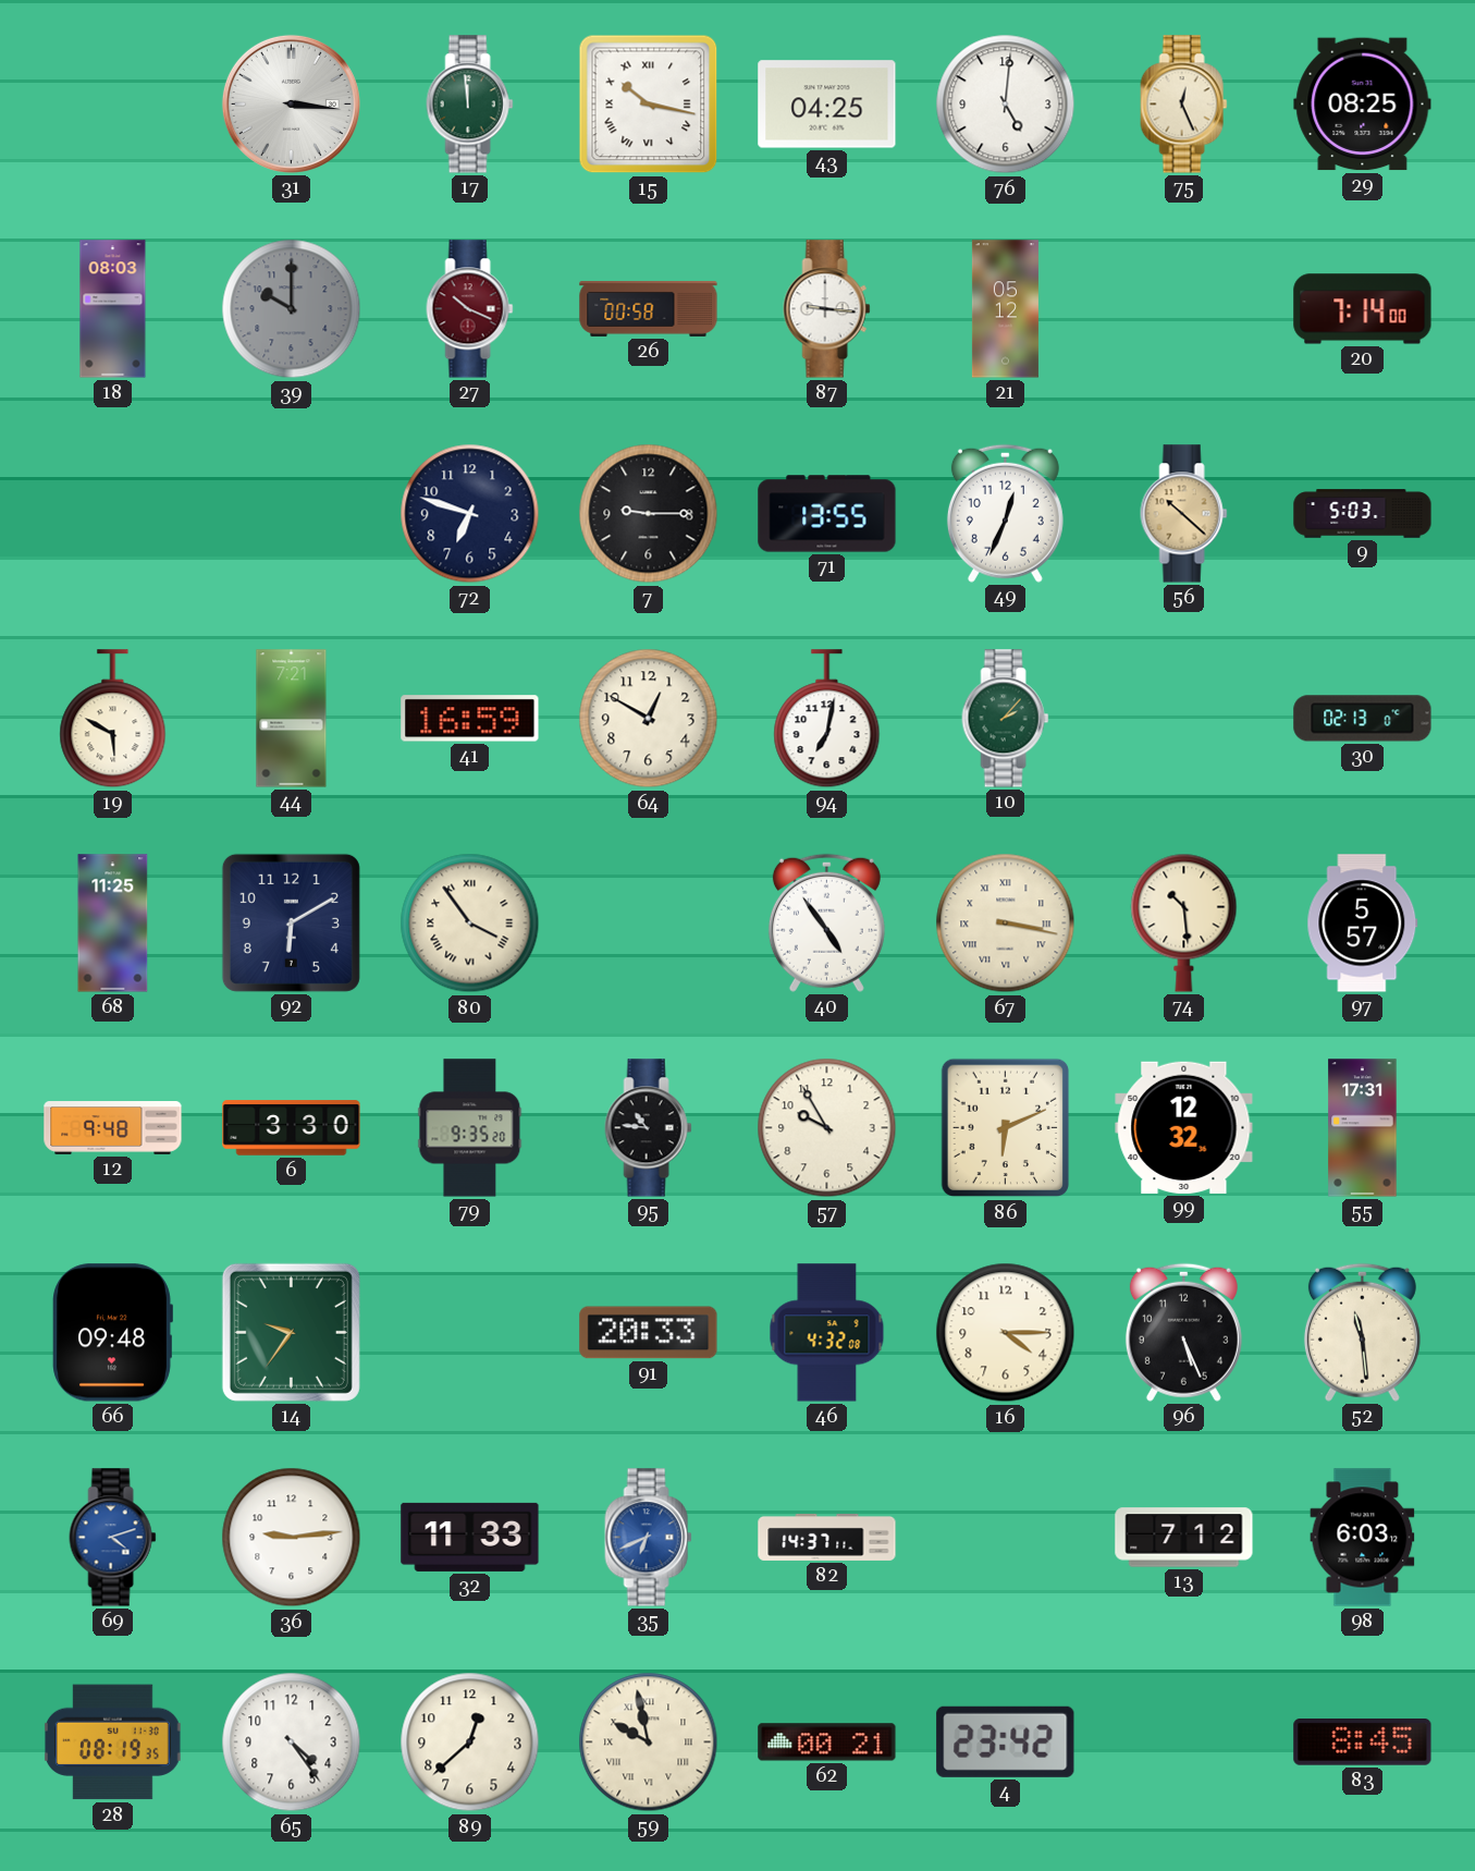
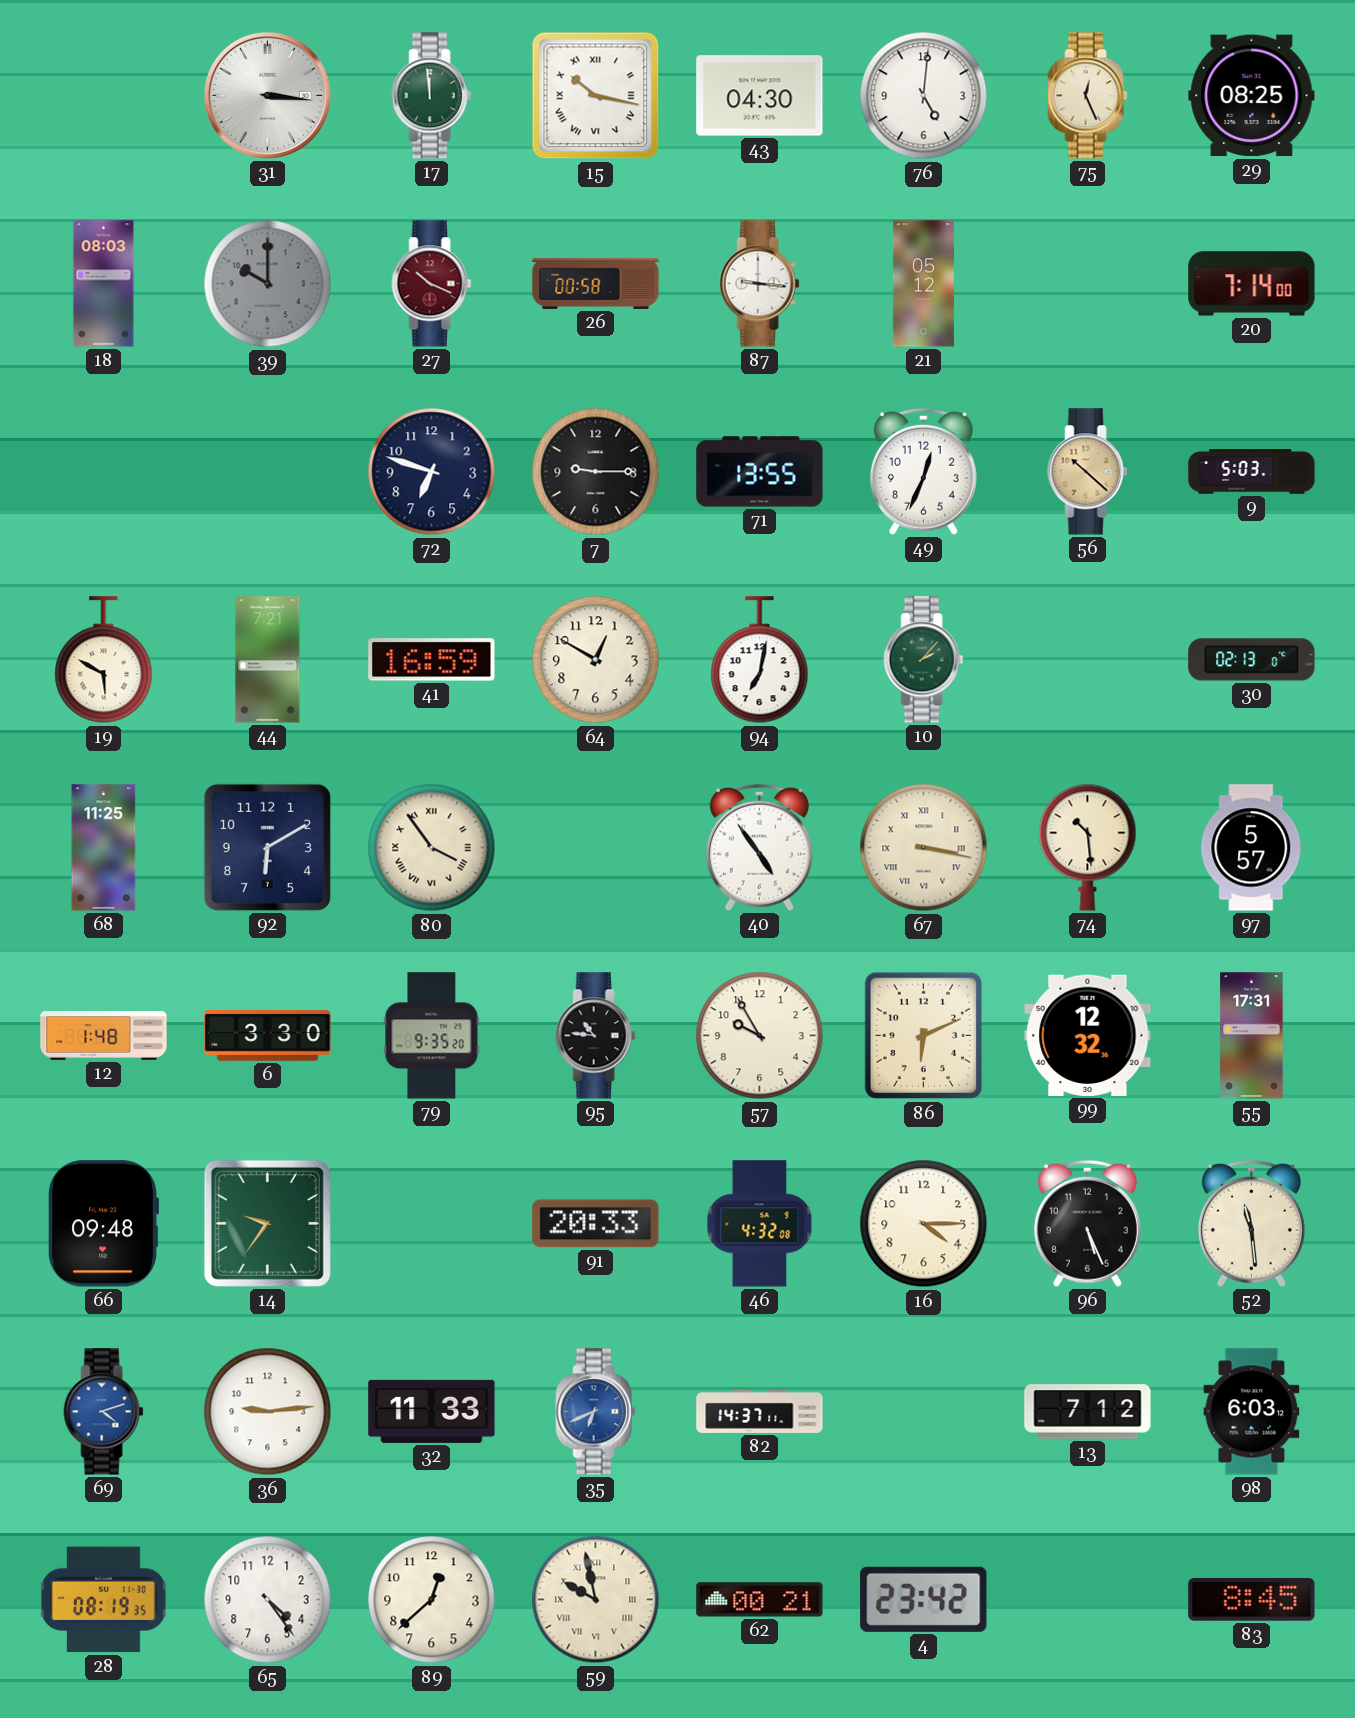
43: 04:25 -> 04:30 (760, 96)
12: 9:48 -> 1:48 (104, 1036)
